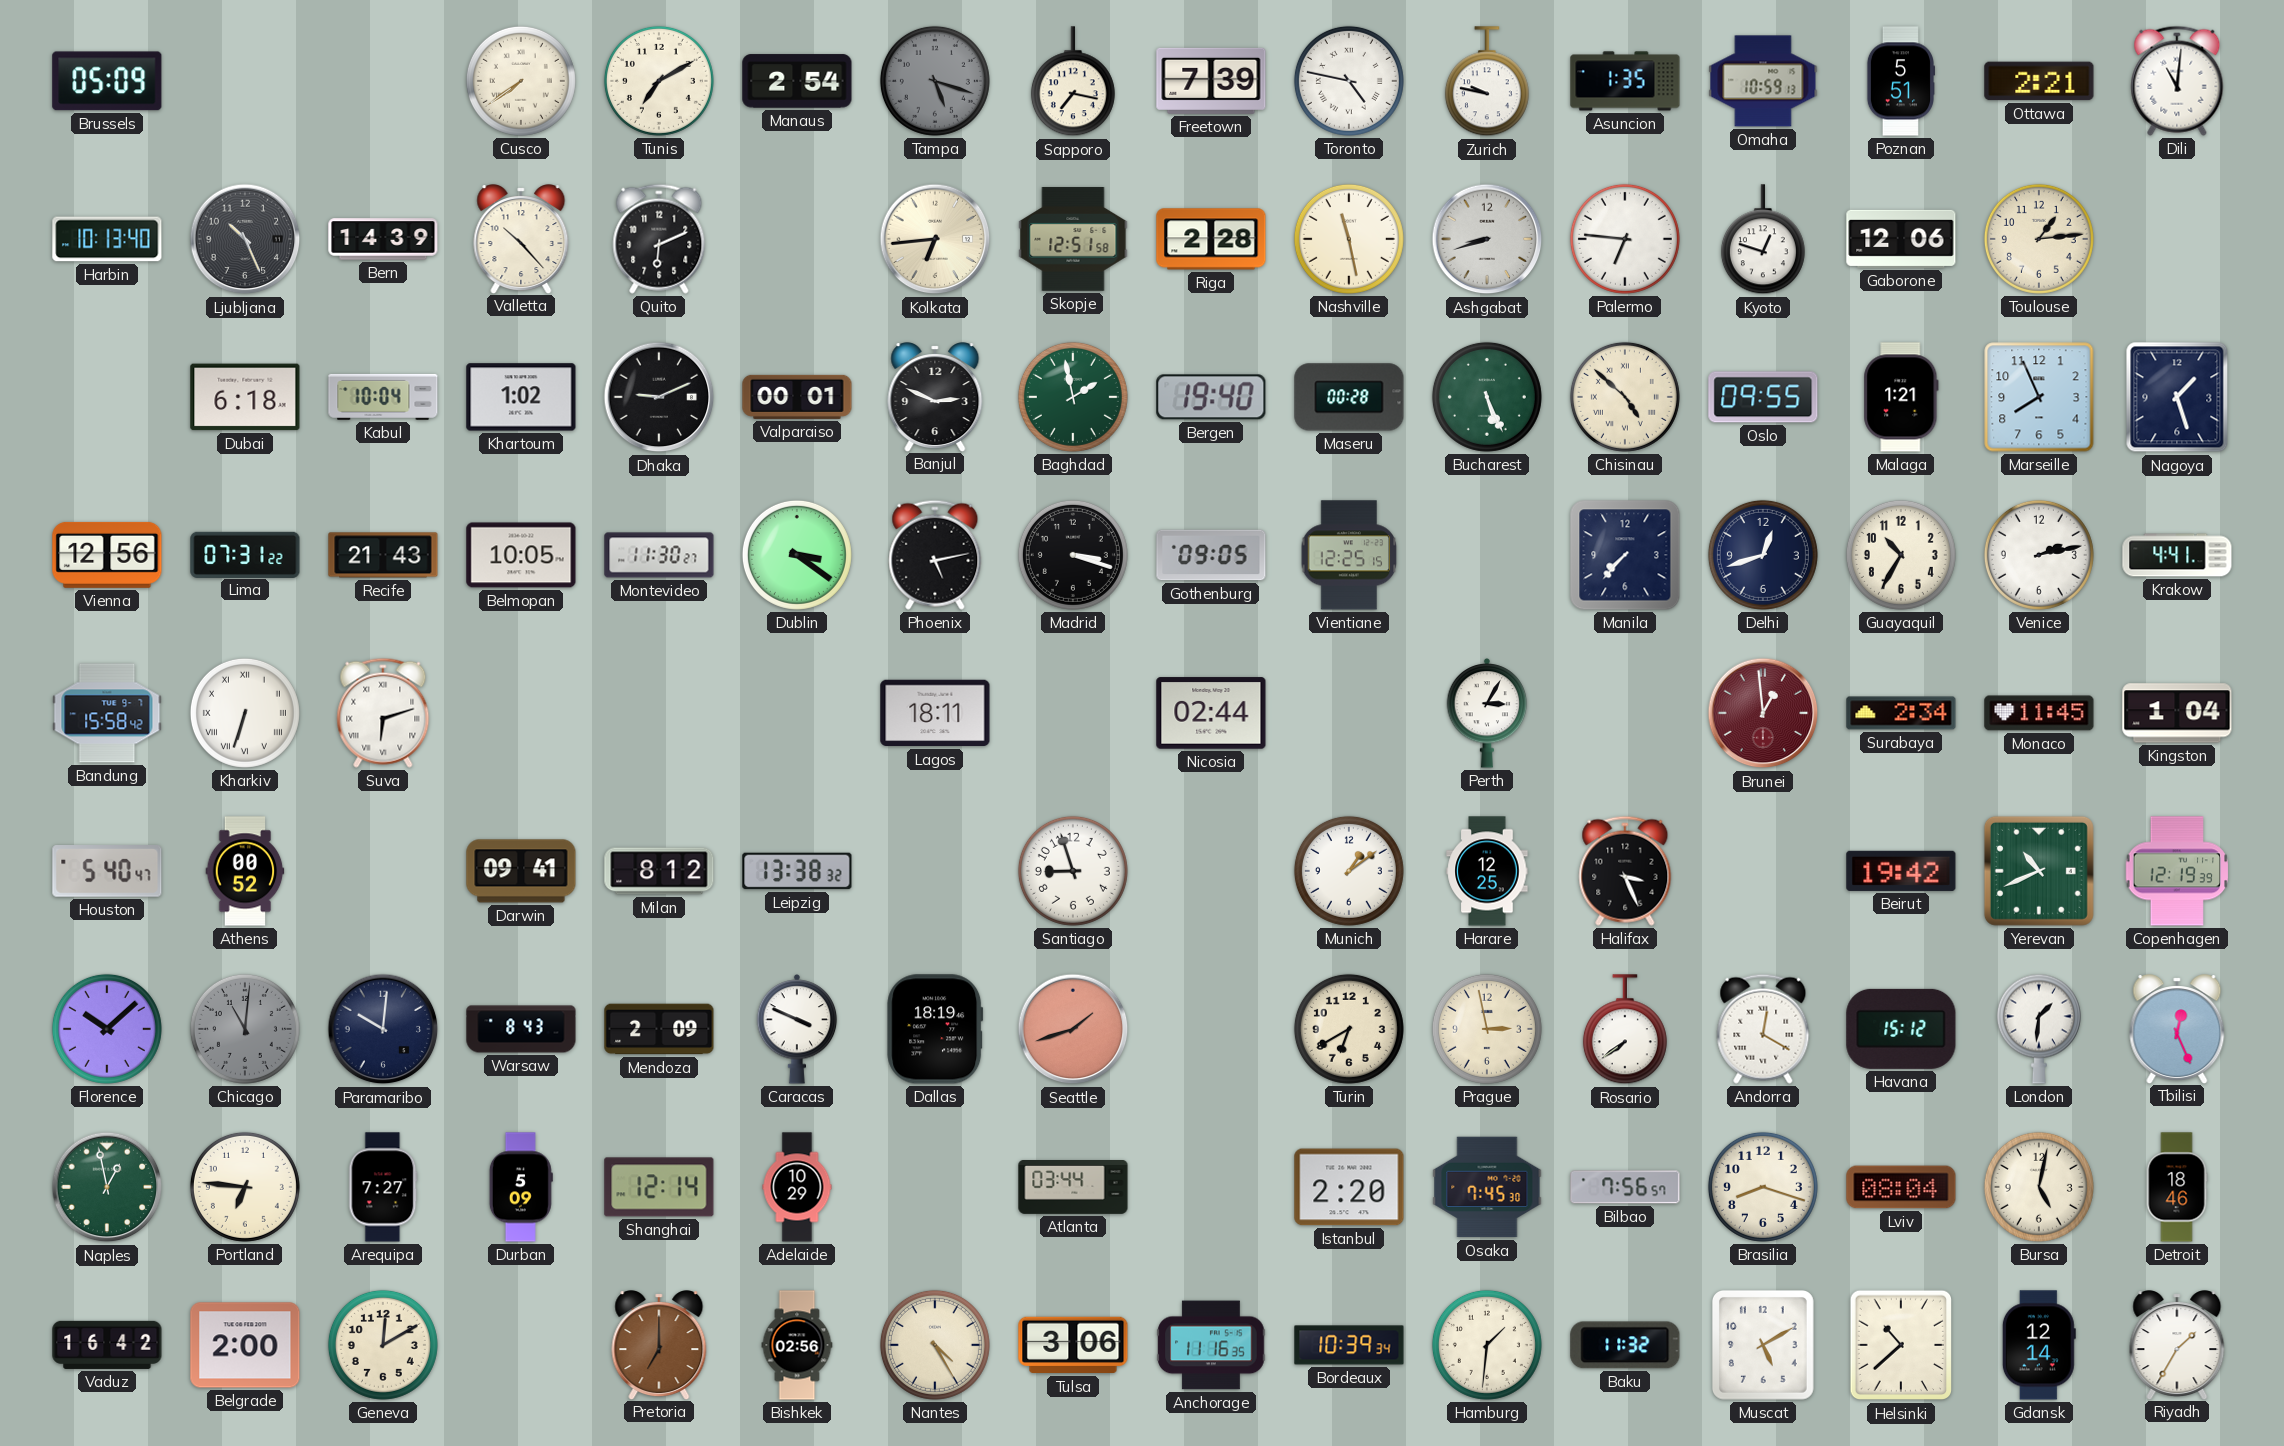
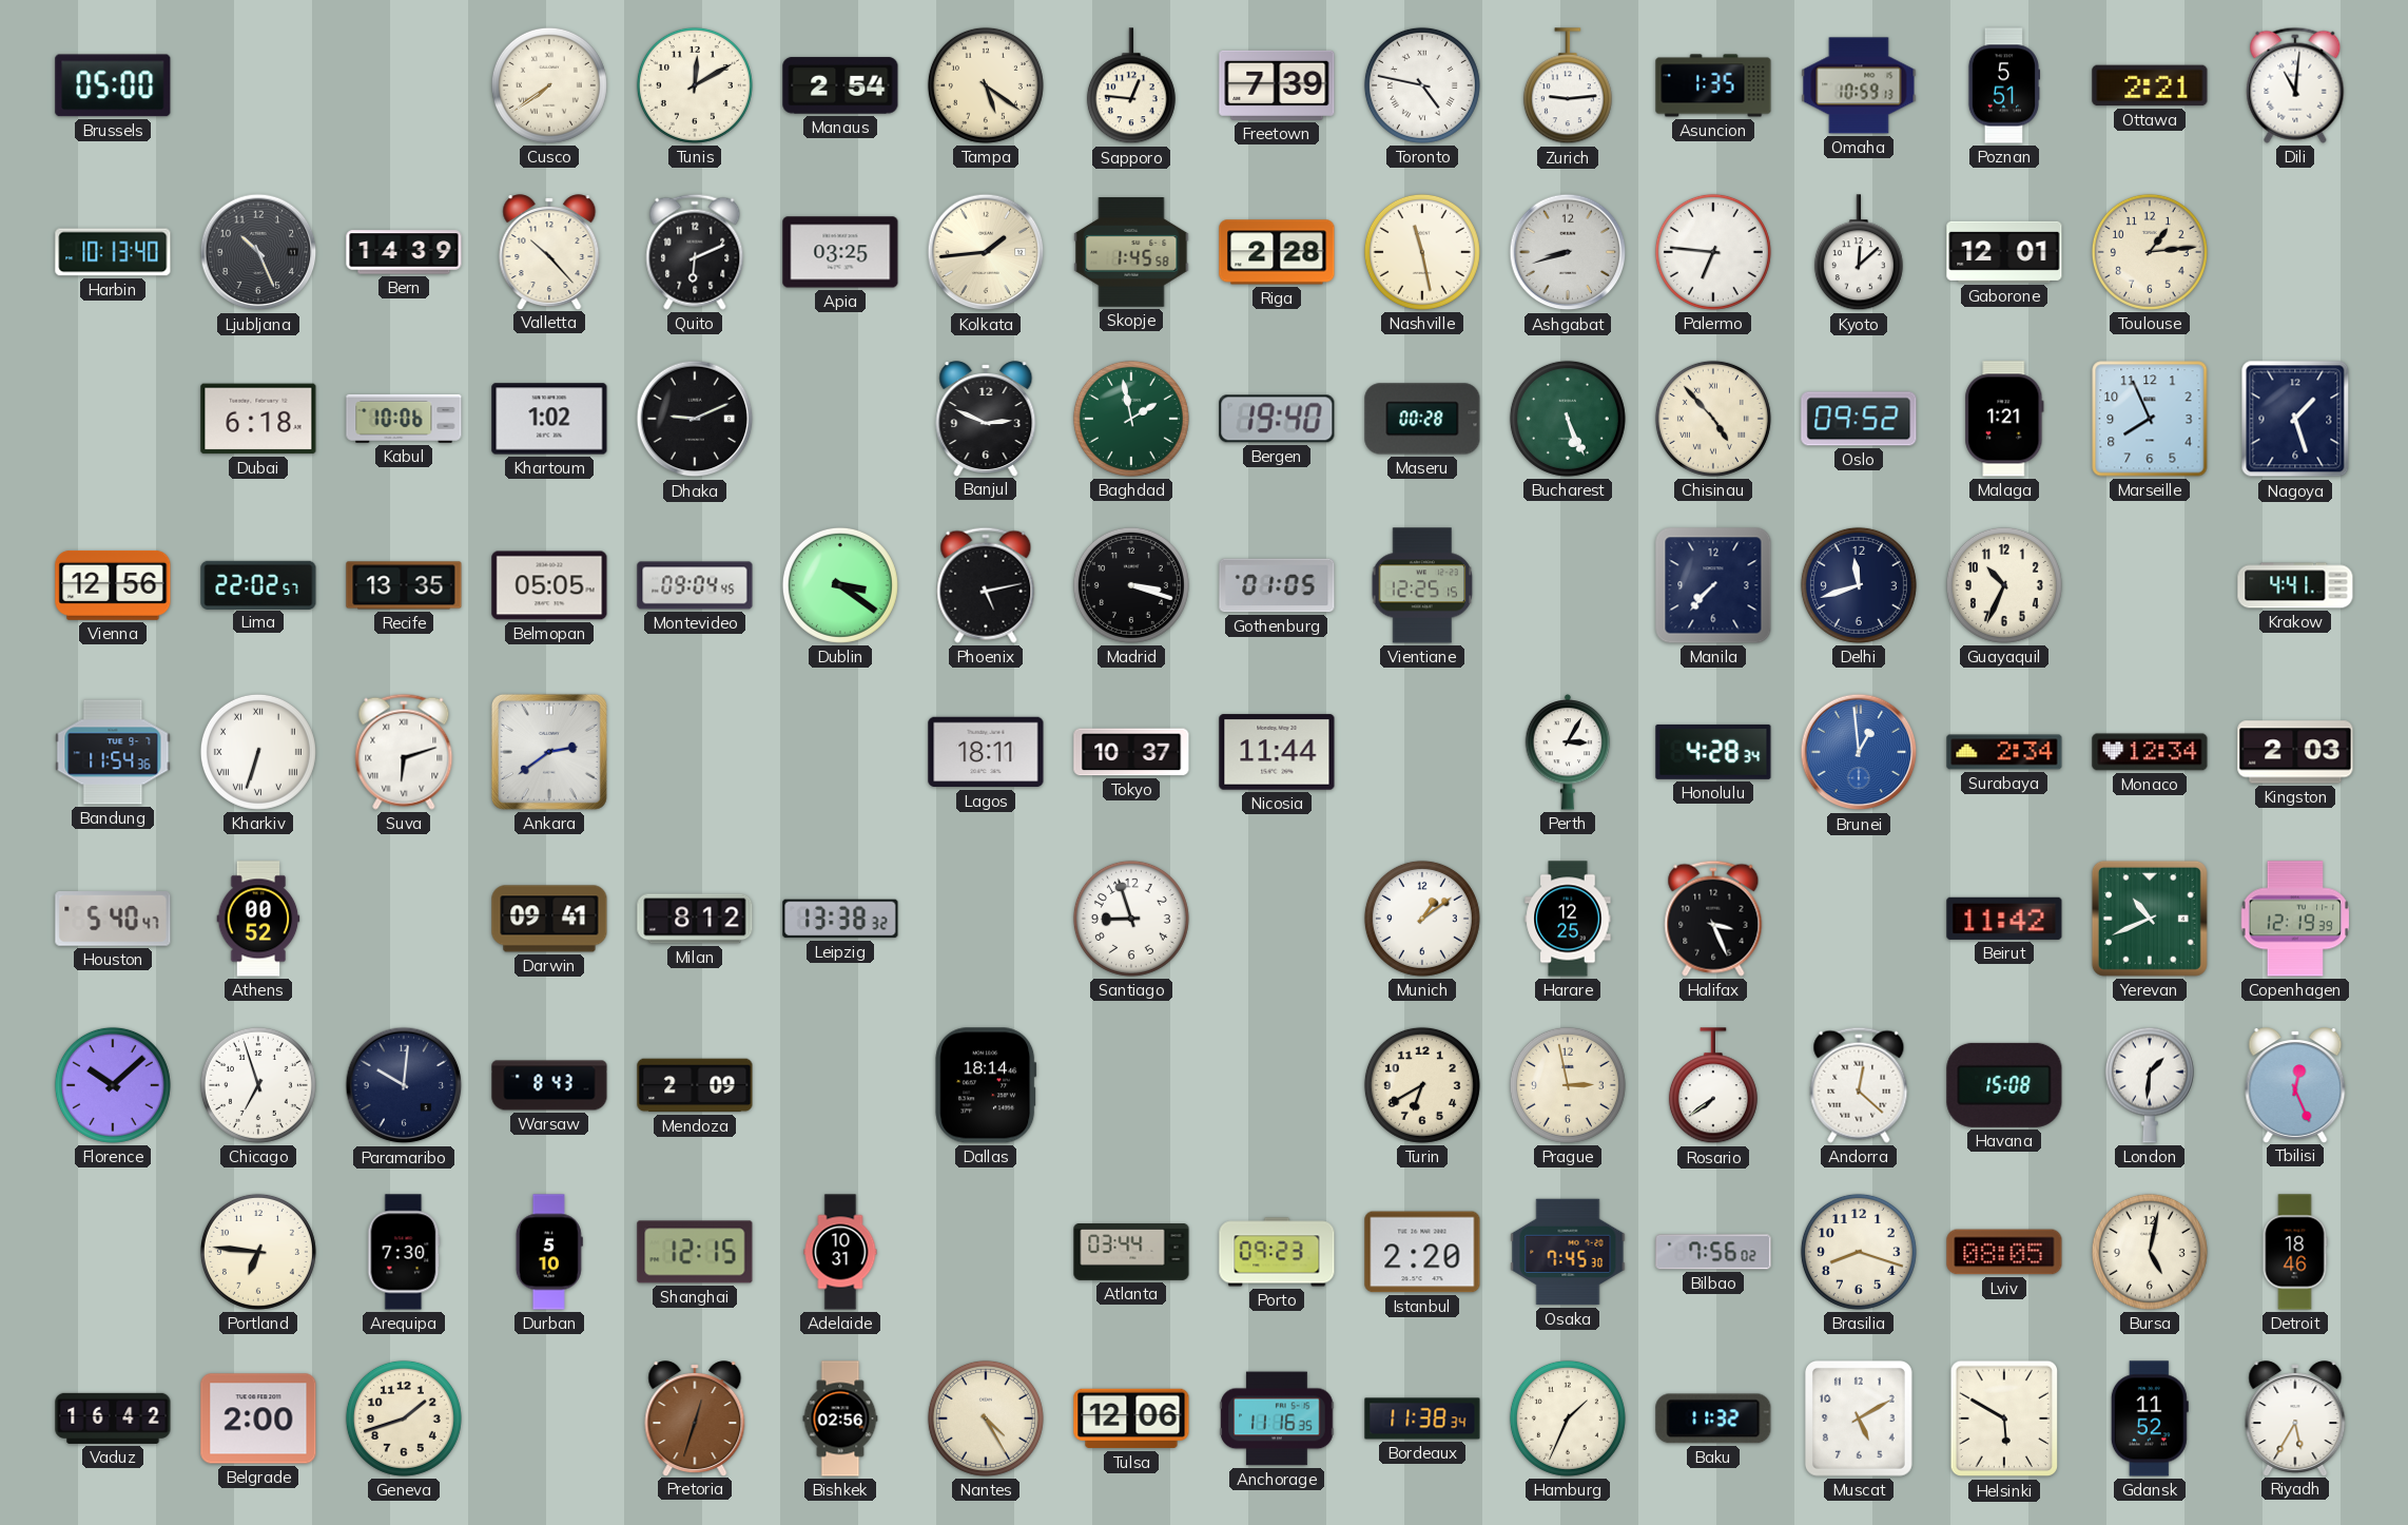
Brussels: 05:09 -> 05:00 (113, 85)
Tunis: 7:10 -> 12:10 (695, 85)
Tampa: 5:18 -> 5:21 (986, 85)
Tampa dial: grey -> cream (986, 85)
Sapporo: 7:17 -> 12:46 (1131, 86)
Zurich: 9:47 -> 9:14 (1568, 86)
Apia: none -> 03:25 (840, 252)
Kolkata: 6:44 -> 1:44 (986, 252)
Skopje: 12:51 -> 1:45 (1131, 252)
Kyoto: 12:48 -> 12:08 (1859, 253)
Gaborone: 12:06 -> 12:01 (2004, 252)
Kabul: 10:04 -> 10:06 (404, 419)
Valparaiso: 00:01 -> none (797, 397)
Chisinau: 4:52 -> 4:53 (1713, 419)
Oslo: 09:55 -> 09:52 (1859, 419)
Lima: 07:31 -> 22:02 (258, 584)
Recife: 21:43 -> 13:35 (404, 585)
Belmopan: 10:05 -> 05:05 (549, 585)
Montevideo: 11:30 -> 09:04 (695, 585)
Gothenburg: 09:05 -> 01:05 (1277, 585)
Delhi: 12:42 -> 11:42 (1859, 585)
Guayaquil: 10:35 -> 10:34 (2004, 585)
Venice: 2:13 -> none (2039, 555)
Bandung: 15:58 -> 11:54 (113, 752)
Ankara: none -> 2:39 (549, 752)
Tokyo: none -> 10:37 (1131, 752)
Nicosia: 02:44 -> 11:44 (1277, 752)
Honolulu: none -> 4:28 (1713, 752)
Brunei dial: burgundy -> blue (1859, 752)
Monaco: 11:45 -> 12:34 (2150, 752)
Kingston: 1:04 -> 2:03 (2295, 752)
Beirut: 19:42 -> 11:42 (2004, 919)
Chicago: 11:01 -> 6:57 (258, 1085)
Chicago dial: grey -> white (258, 1085)
Caracas: 3:49 -> none (797, 1030)
Dallas: 18:19 -> 18:14 (986, 1085)
Seattle: 1:42 -> none (1073, 1029)
Andorra: 12:20 -> 12:22 (1859, 1085)
Havana: 15:12 -> 15:08 (2004, 1085)
Naples: 12:58 -> none (107, 1187)
Arequipa: 7:27 -> 7:30 (404, 1252)
Durban: 5:09 -> 5:10 (549, 1252)
Shanghai: 12:14 -> 12:15 (695, 1252)
Adelaide: 10:29 -> 10:31 (840, 1252)
Porto: none -> 09:23 (1277, 1252)
Bilbao: 7:56:57 -> 7:56:02 (1713, 1252)
Lviv: 08:04 -> 08:05 (2004, 1252)
Geneva: 12:10 -> 1:42 (404, 1418)
Pretoria: 7:00 -> 12:33 (695, 1418)
Tulsa: 3:06 -> 12:06 (1131, 1418)
Bordeaux: 10:39 -> 11:38 (1422, 1418)
Hamburg: 1:31 -> 1:34 (1568, 1418)
Helsinki: 10:38 -> 5:50 (2003, 1418)
Gdansk: 12:14 -> 11:52 (2150, 1418)
Riyadh: 1:35 -> 5:35 (2295, 1418)
